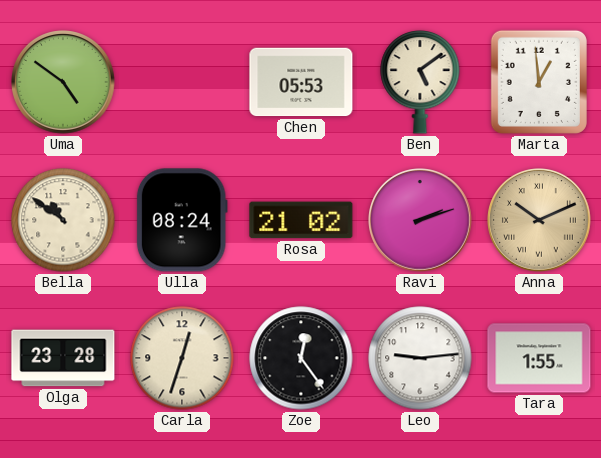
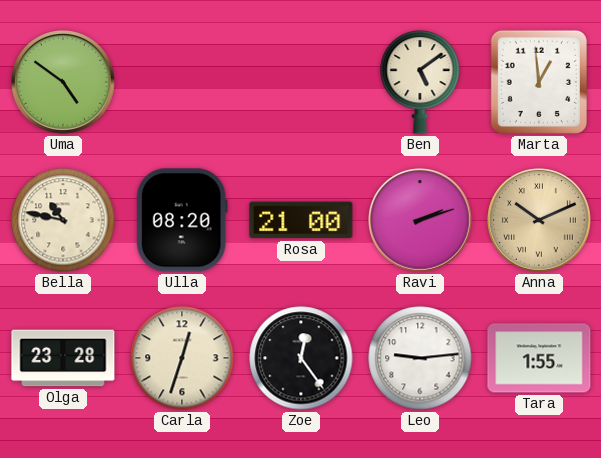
Chen: 05:53 -> none (301, 82)
Bella: 10:51 -> 10:47 (63, 220)
Ulla: 08:24 -> 08:20 (182, 220)
Rosa: 21:02 -> 21:00 (301, 220)
